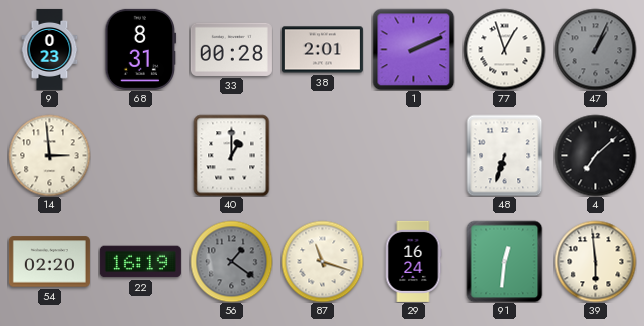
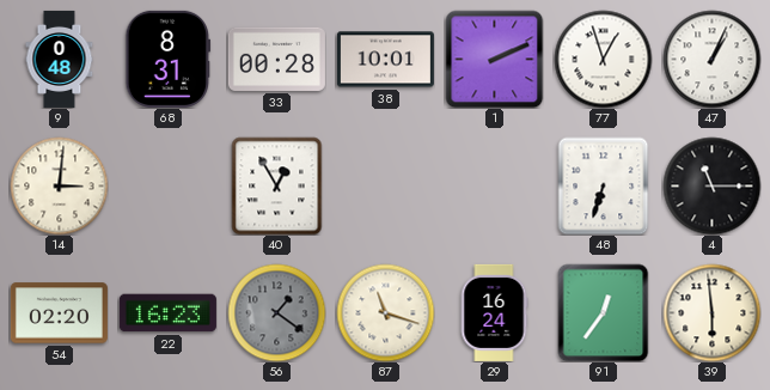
9: 0:23 -> 0:48 (60, 59)
38: 2:01 -> 10:01 (385, 60)
47 dial: grey -> white (711, 59)
14: 2:59 -> 3:01 (59, 185)
40: 1:00 -> 12:55 (277, 185)
4: 7:08 -> 11:15 (711, 185)
22: 16:19 -> 16:23 (167, 313)
91: 12:31 -> 12:36 (604, 312)
